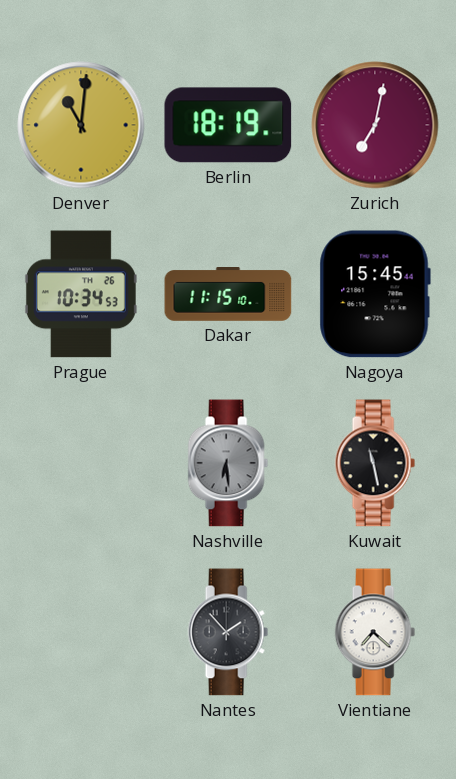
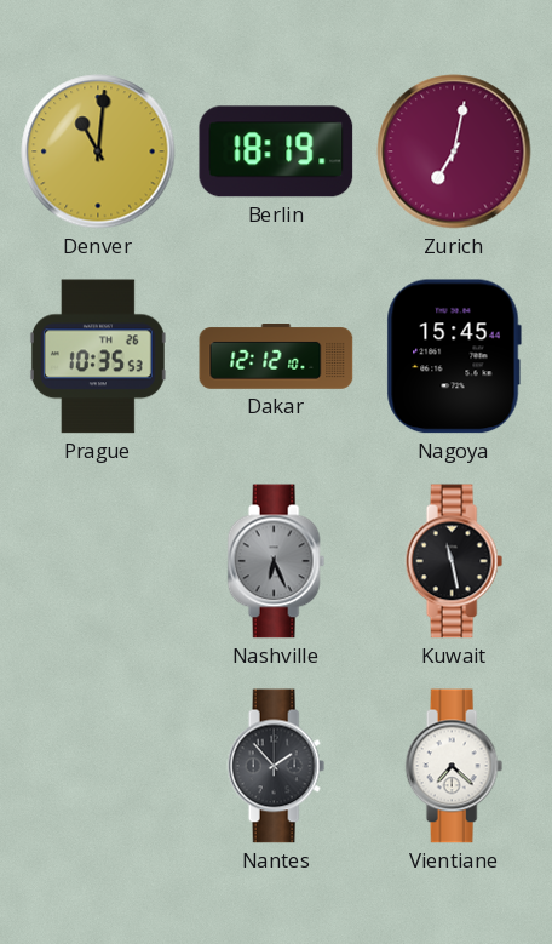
Prague: 10:34 -> 10:35 (98, 356)
Dakar: 11:15 -> 12:12 (276, 357)
Nashville: 6:29 -> 6:26 (276, 561)
